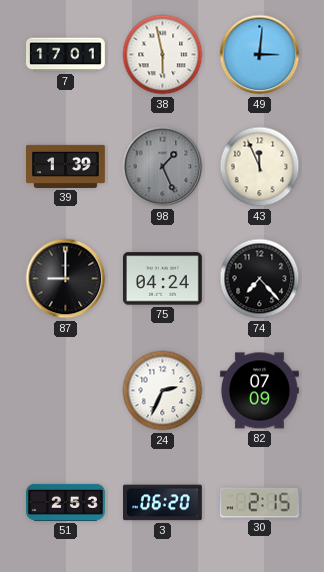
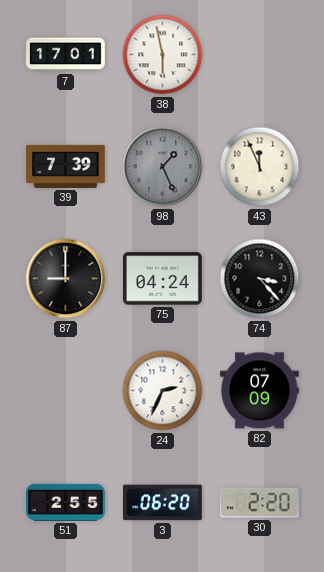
49: 3:01 -> none (260, 55)
39: 1:39 -> 7:39 (66, 166)
74: 7:23 -> 3:23 (260, 279)
51: 2:53 -> 2:55 (66, 502)
30: 2:15 -> 2:20 (259, 503)
